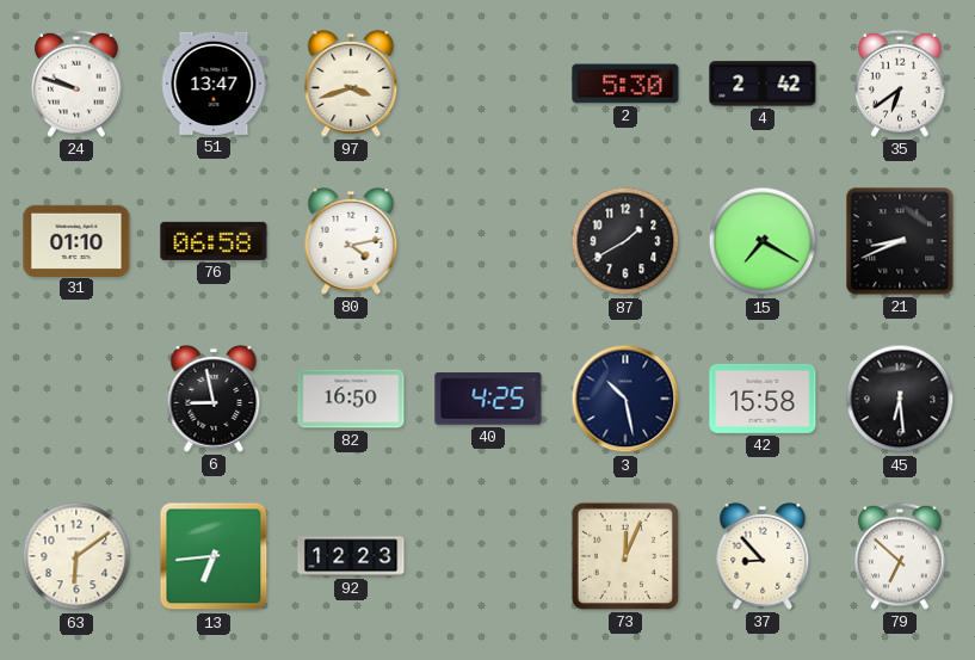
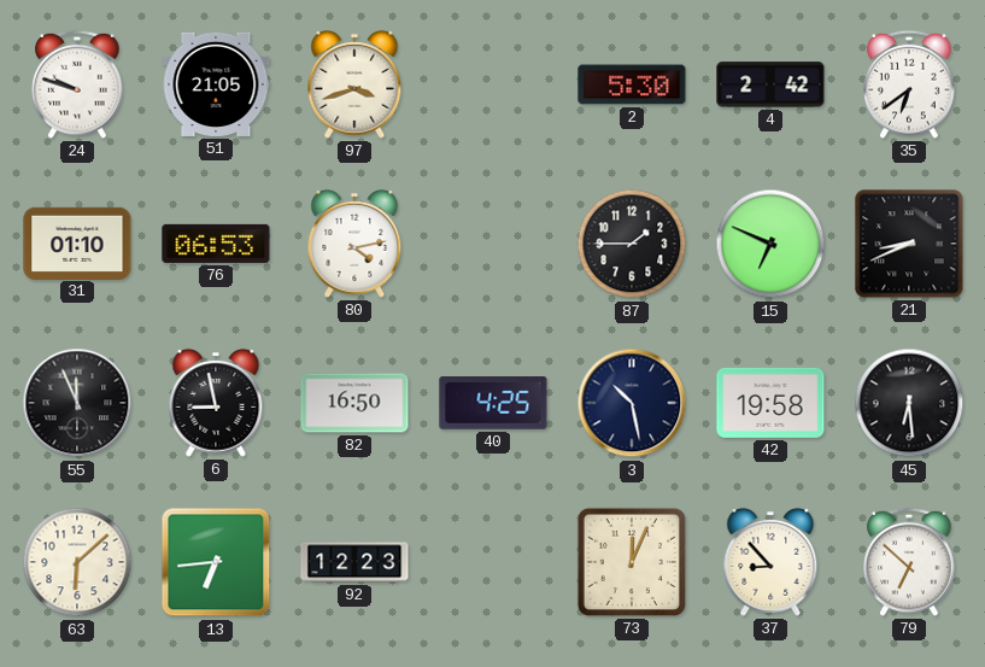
51: 13:47 -> 21:05 (216, 84)
76: 06:58 -> 06:53 (216, 244)
87: 1:40 -> 1:45 (632, 244)
15: 7:20 -> 6:49 (770, 244)
55: none -> 11:56 (77, 403)
42: 15:58 -> 19:58 (770, 403)
63: 6:09 -> 6:08 (77, 562)
